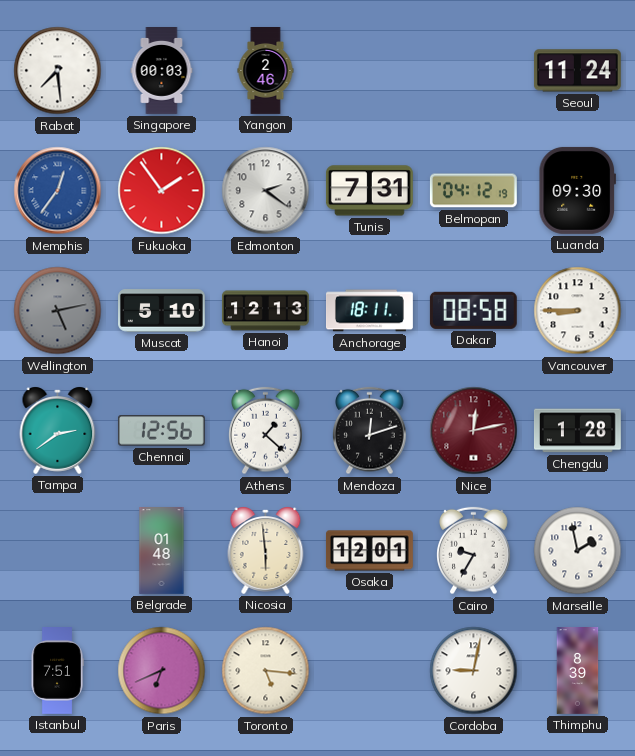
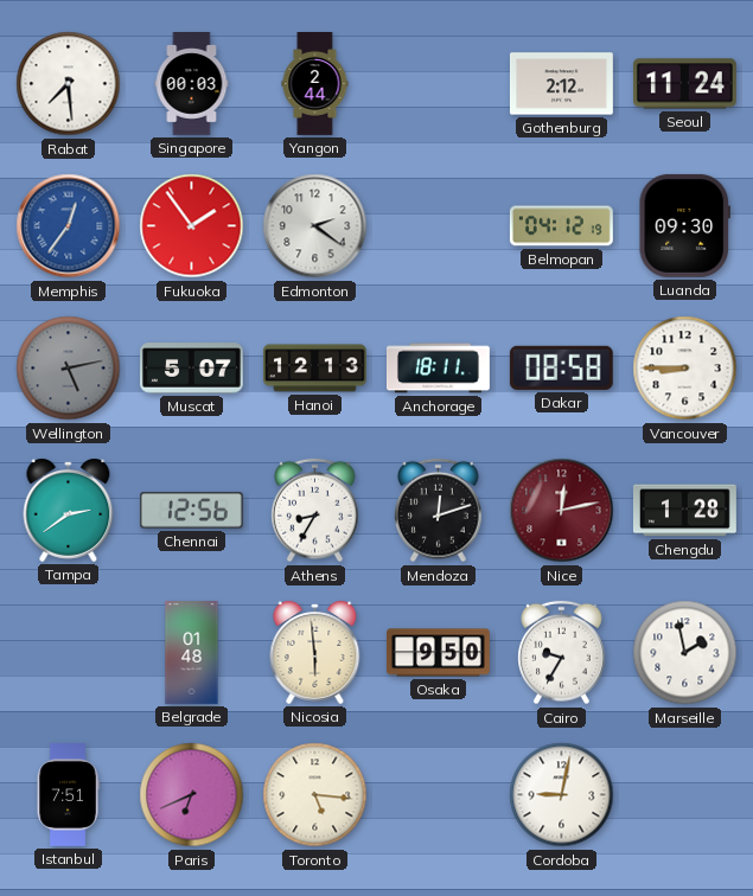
Yangon: 2:46 -> 2:44 (315, 84)
Gothenburg: none -> 2:12 (561, 84)
Tunis: 7:31 -> none (369, 191)
Muscat: 5:10 -> 5:07 (192, 369)
Athens: 1:22 -> 8:35 (315, 511)
Osaka: 12:01 -> 9:50 (438, 653)
Thimphu: 8:39 -> none (578, 671)
